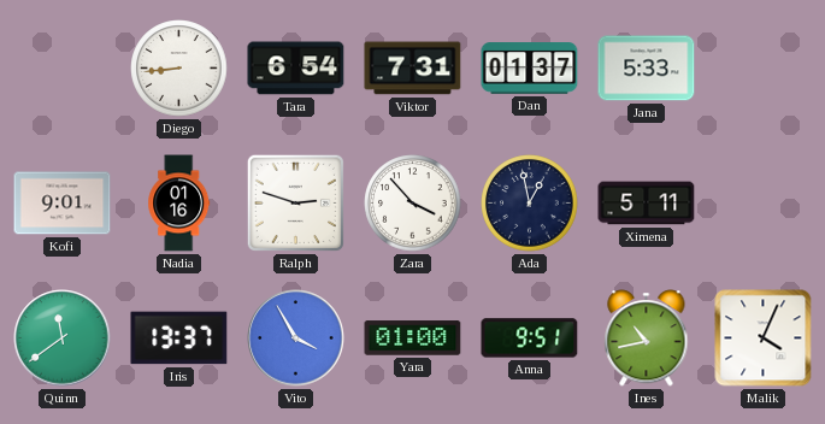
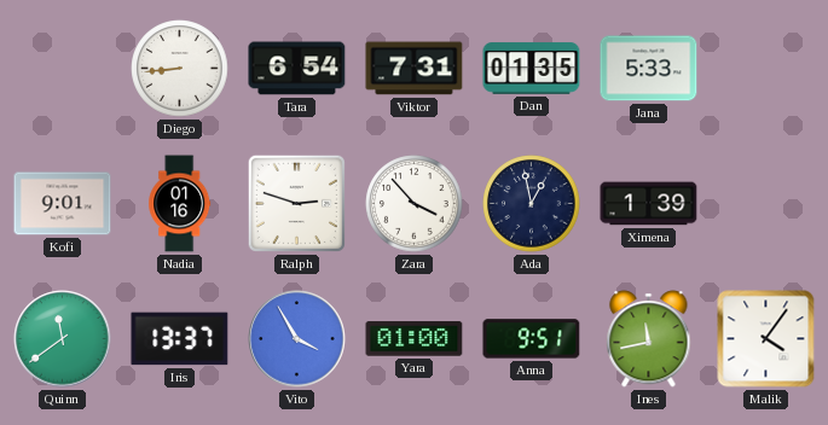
Dan: 01:37 -> 01:35 (532, 69)
Ximena: 5:11 -> 1:39 (649, 204)
Ines: 10:43 -> 11:43 (649, 339)
Malik: 4:04 -> 4:06 (766, 339)
